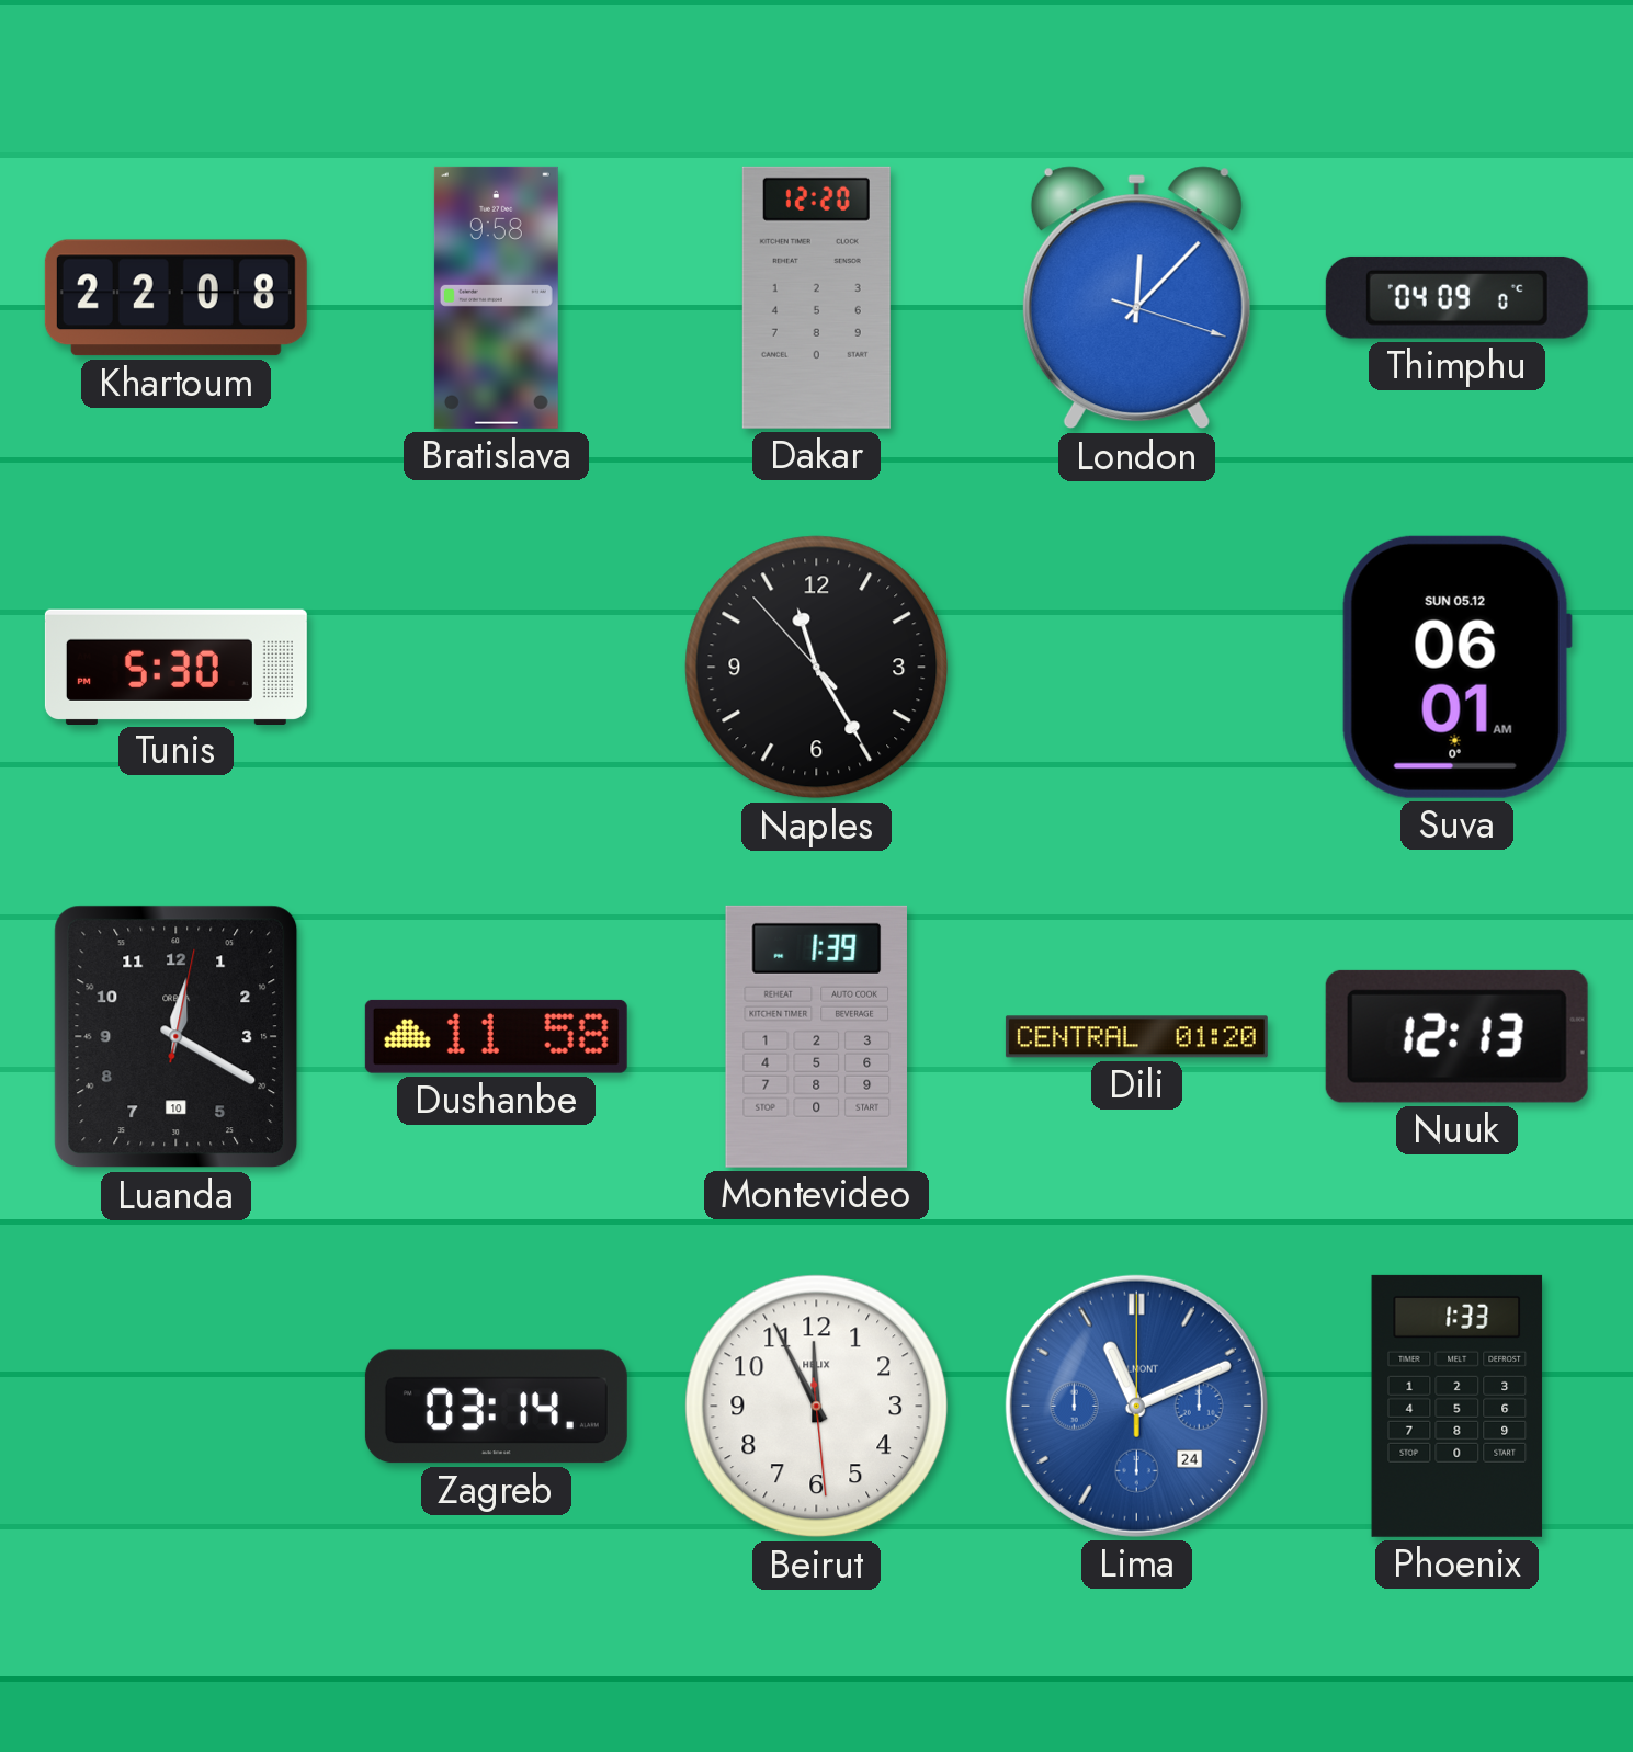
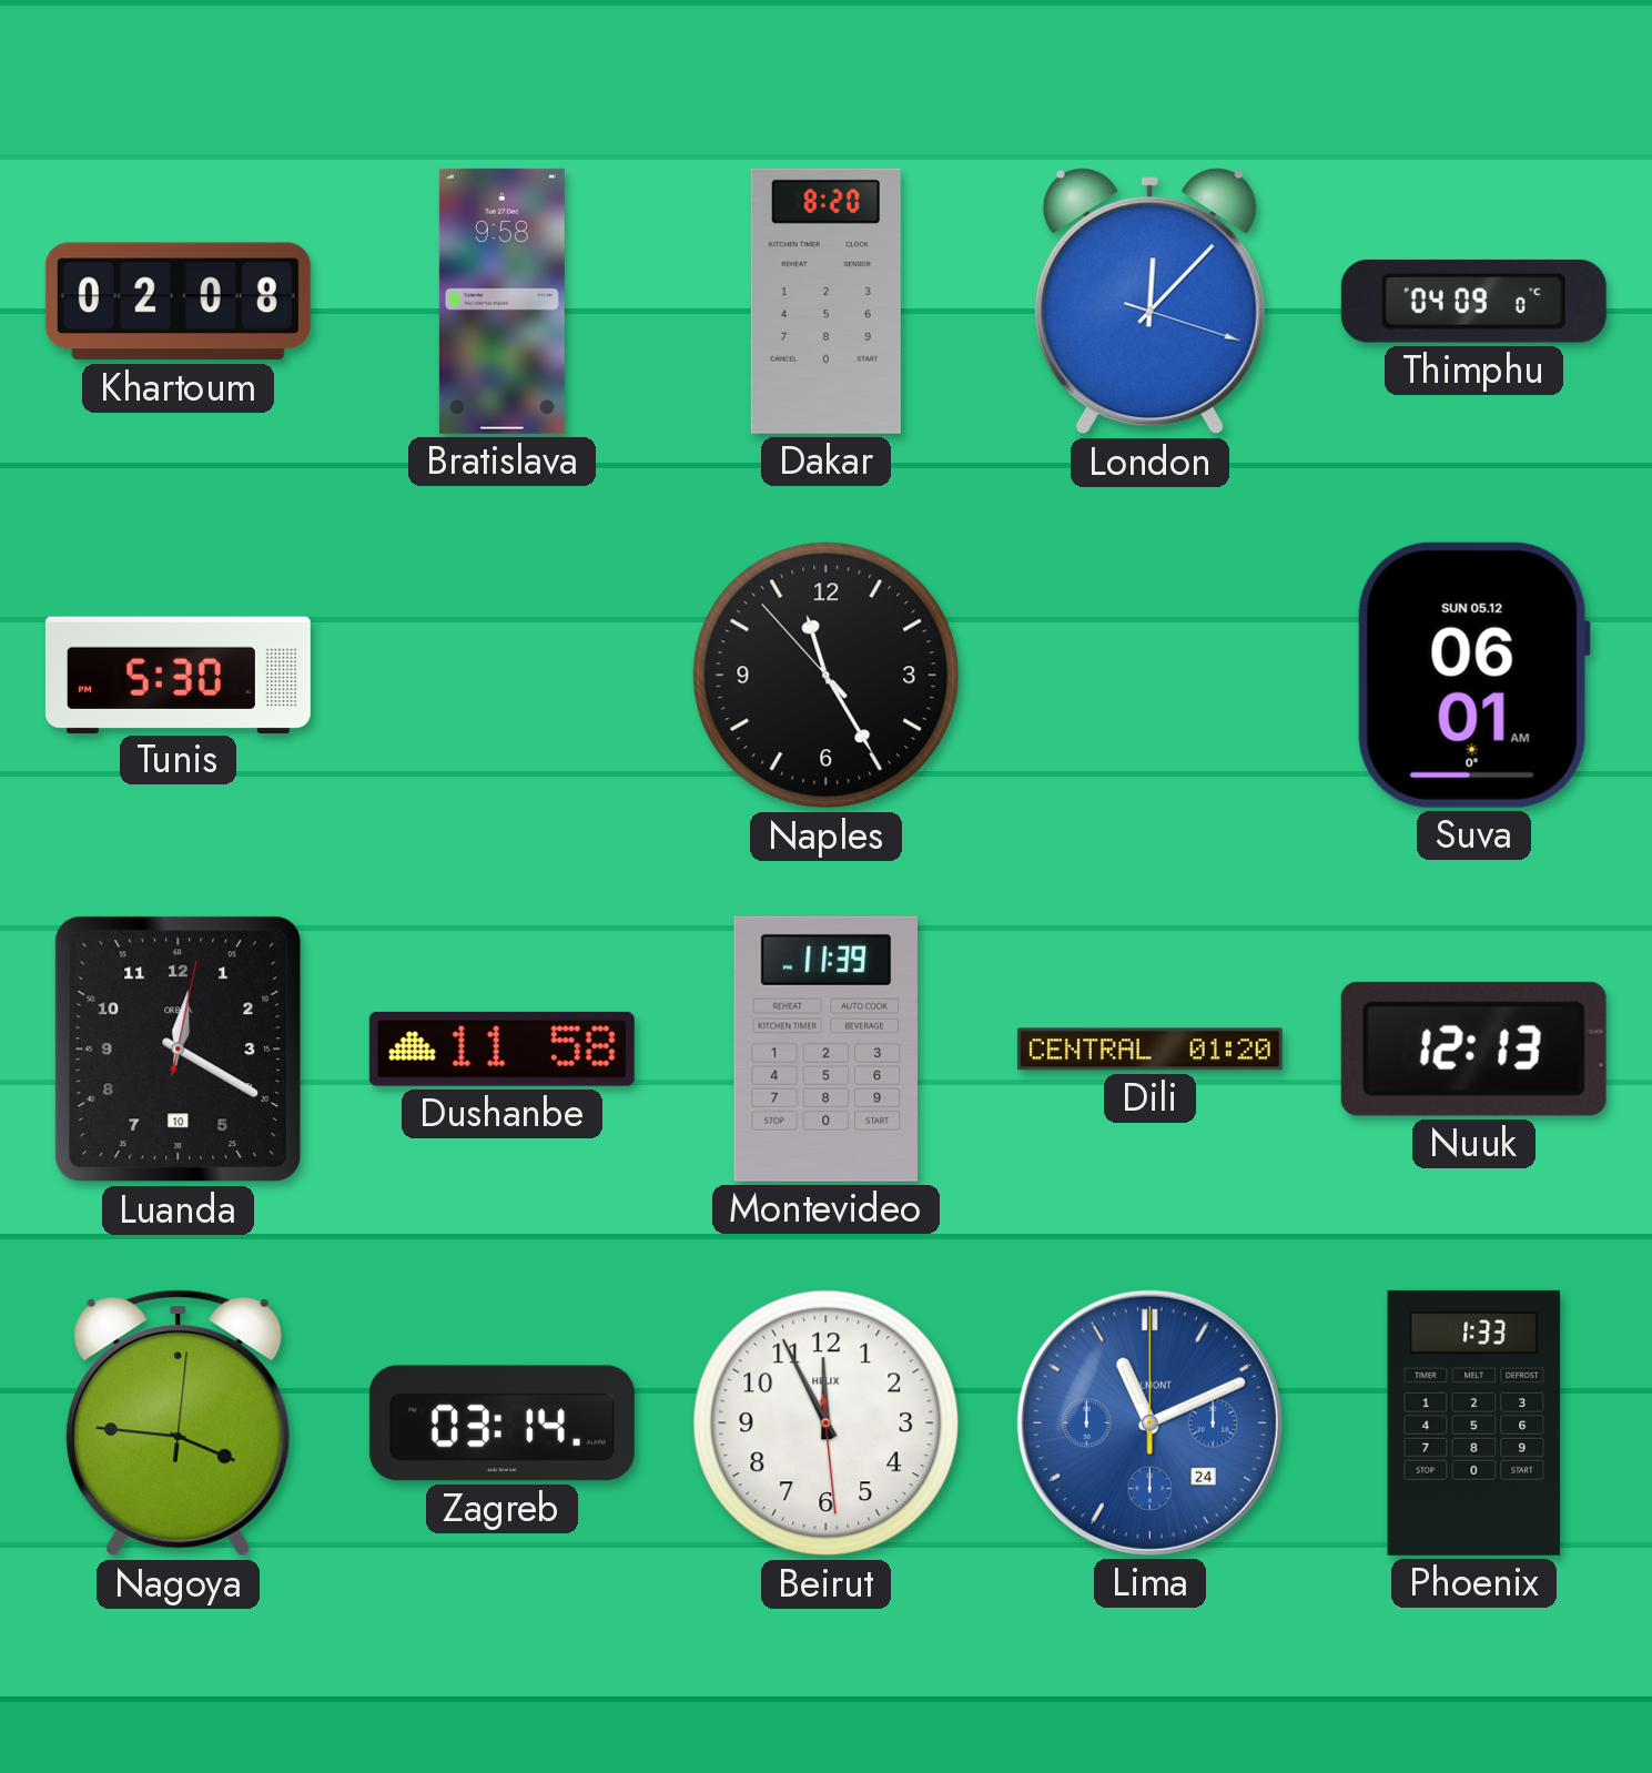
Khartoum: 22:08 -> 02:08 (178, 302)
Dakar: 12:20 -> 8:20 (825, 301)
Montevideo: 1:39 -> 11:39 (825, 1048)
Nagoya: none -> 3:46 (179, 1424)
